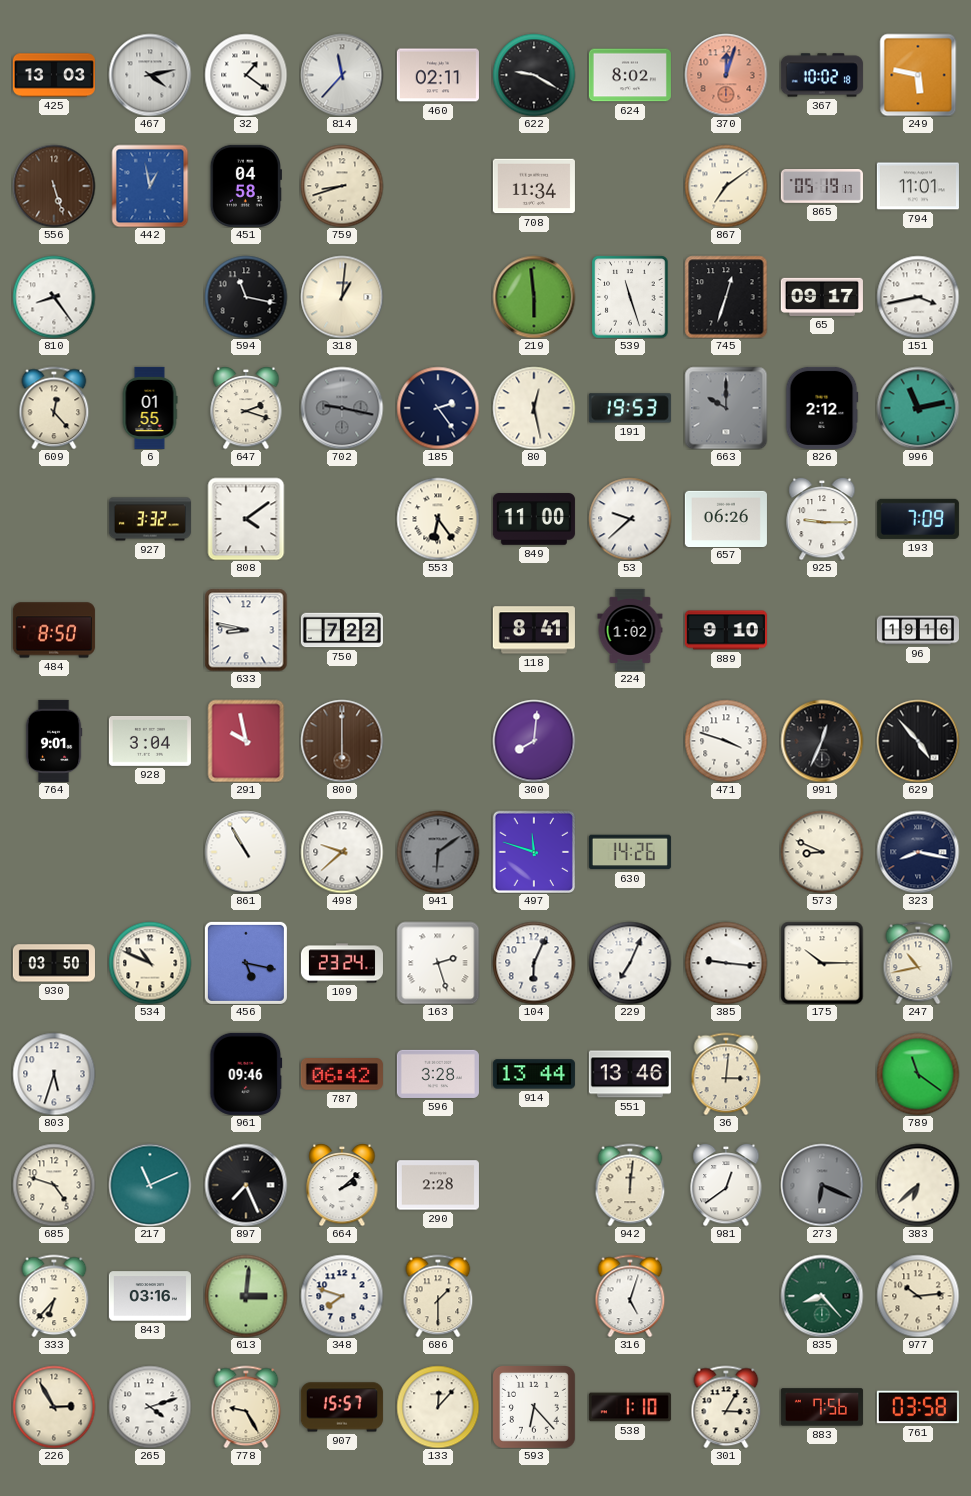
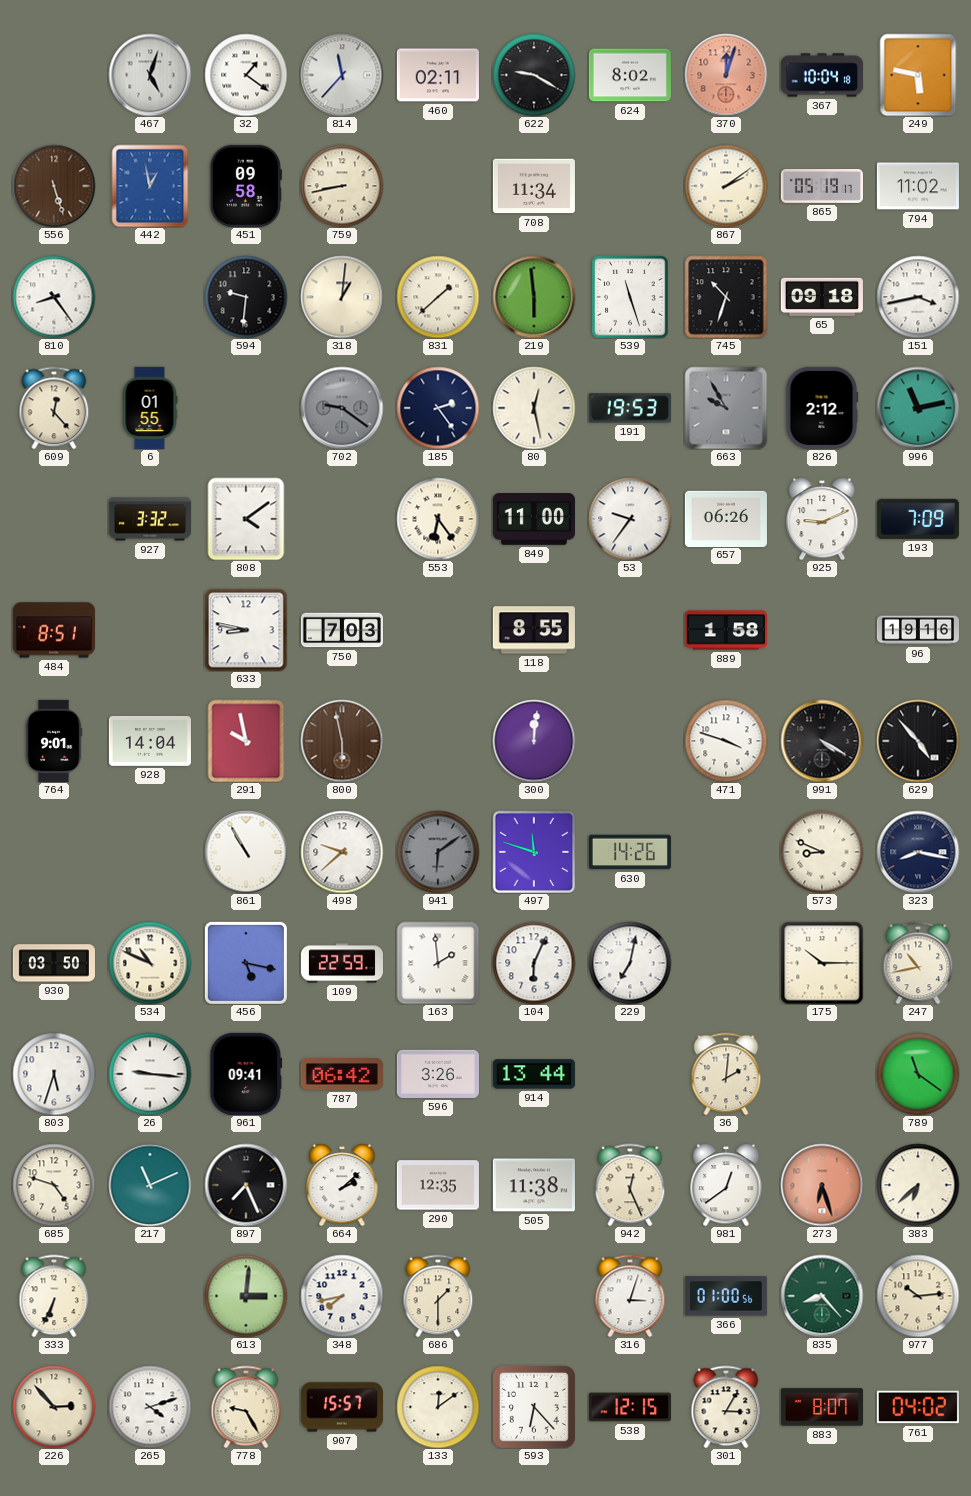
425: 13:03 -> none (54, 75)
467: 4:13 -> 5:03 (150, 75)
367: 10:02 -> 10:04 (822, 75)
451: 04:58 -> 09:58 (246, 186)
759: 8:42 -> 8:43 (342, 186)
867: 7:09 -> 2:09 (726, 186)
794: 11:01 -> 11:02 (918, 186)
594: 11:17 -> 9:31 (246, 297)
831: none -> 1:38 (438, 297)
745: 12:33 -> 10:33 (726, 297)
65: 09:17 -> 09:18 (822, 297)
647: 2:18 -> none (246, 408)
702: 9:17 -> 9:21 (342, 408)
663: 10:00 -> 9:55 (726, 408)
53: 9:38 -> 9:36 (630, 519)
925: 9:15 -> 9:11 (822, 519)
484: 8:50 -> 8:51 (54, 630)
750: 7:22 -> 7:03 (342, 630)
118: 8:41 -> 8:55 (534, 630)
224: 1:02 -> none (630, 630)
889: 9:10 -> 1:58 (726, 630)
928: 3:04 -> 14:04 (150, 741)
800: 6:00 -> 5:58 (342, 741)
300: 8:01 -> 12:01 (534, 741)
991: 12:34 -> 4:20 (822, 741)
109: 23:24 -> 22:59 (342, 963)
163: 2:27 -> 1:59 (438, 963)
229: 7:04 -> 7:02 (630, 963)
385: 9:16 -> none (726, 963)
26: none -> 9:16 (150, 1074)
961: 09:46 -> 09:41 (246, 1074)
596: 3:28 -> 3:26 (438, 1074)
551: 13:46 -> none (630, 1074)
36: 3:01 -> 2:01 (726, 1074)
290: 2:28 -> 12:35 (438, 1185)
505: none -> 11:38 (534, 1185)
942: 12:01 -> 12:26 (630, 1185)
273: 6:19 -> 6:27 (822, 1185)
273 dial: grey -> salmon (822, 1185)
333: 6:37 -> 6:34 (54, 1296)
843: 03:16 -> none (150, 1296)
348: 7:48 -> 7:43 (342, 1296)
316: 5:03 -> 3:03 (630, 1296)
366: none -> 01:00 (726, 1296)
226: 2:55 -> 2:53 (54, 1407)
133: 12:07 -> 12:09 (438, 1407)
538: 1:10 -> 12:15 (630, 1407)
883: 7:56 -> 8:07 (822, 1407)
761: 03:58 -> 04:02 (918, 1407)
